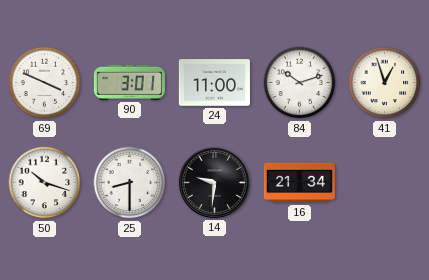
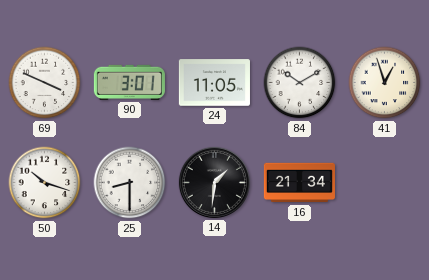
24: 11:00 -> 11:05 (214, 83)
84: 10:12 -> 10:10 (300, 83)
14: 9:31 -> 1:31 (214, 182)
